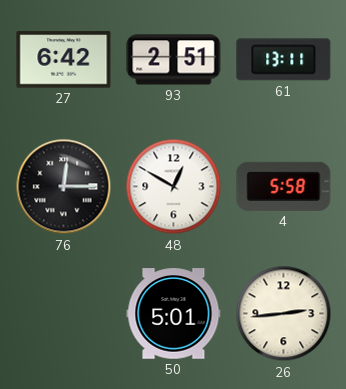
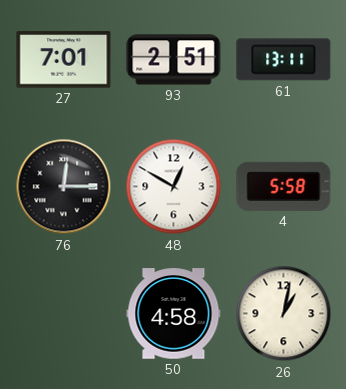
27: 6:42 -> 7:01 (64, 60)
50: 5:01 -> 4:58 (174, 314)
26: 2:44 -> 1:02 (284, 314)
